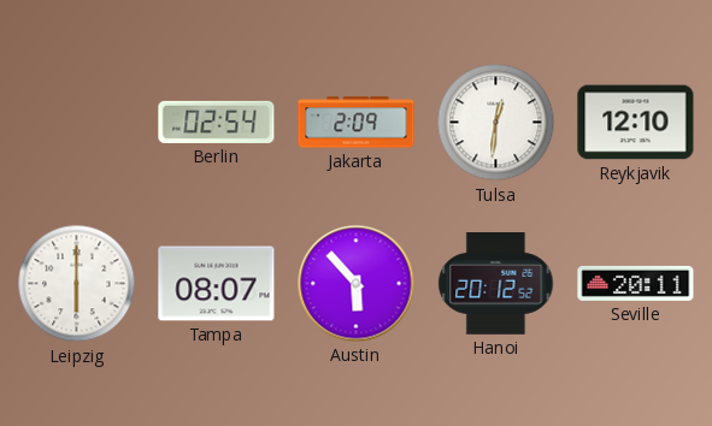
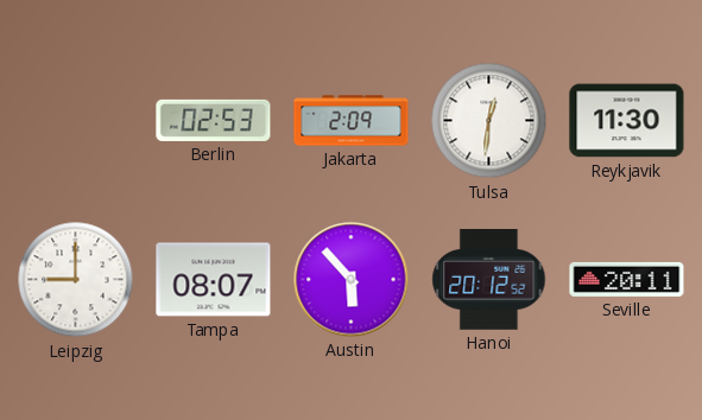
Berlin: 02:54 -> 02:53 (214, 120)
Reykjavik: 12:10 -> 11:30 (627, 121)
Leipzig: 6:00 -> 9:00 (76, 280)
